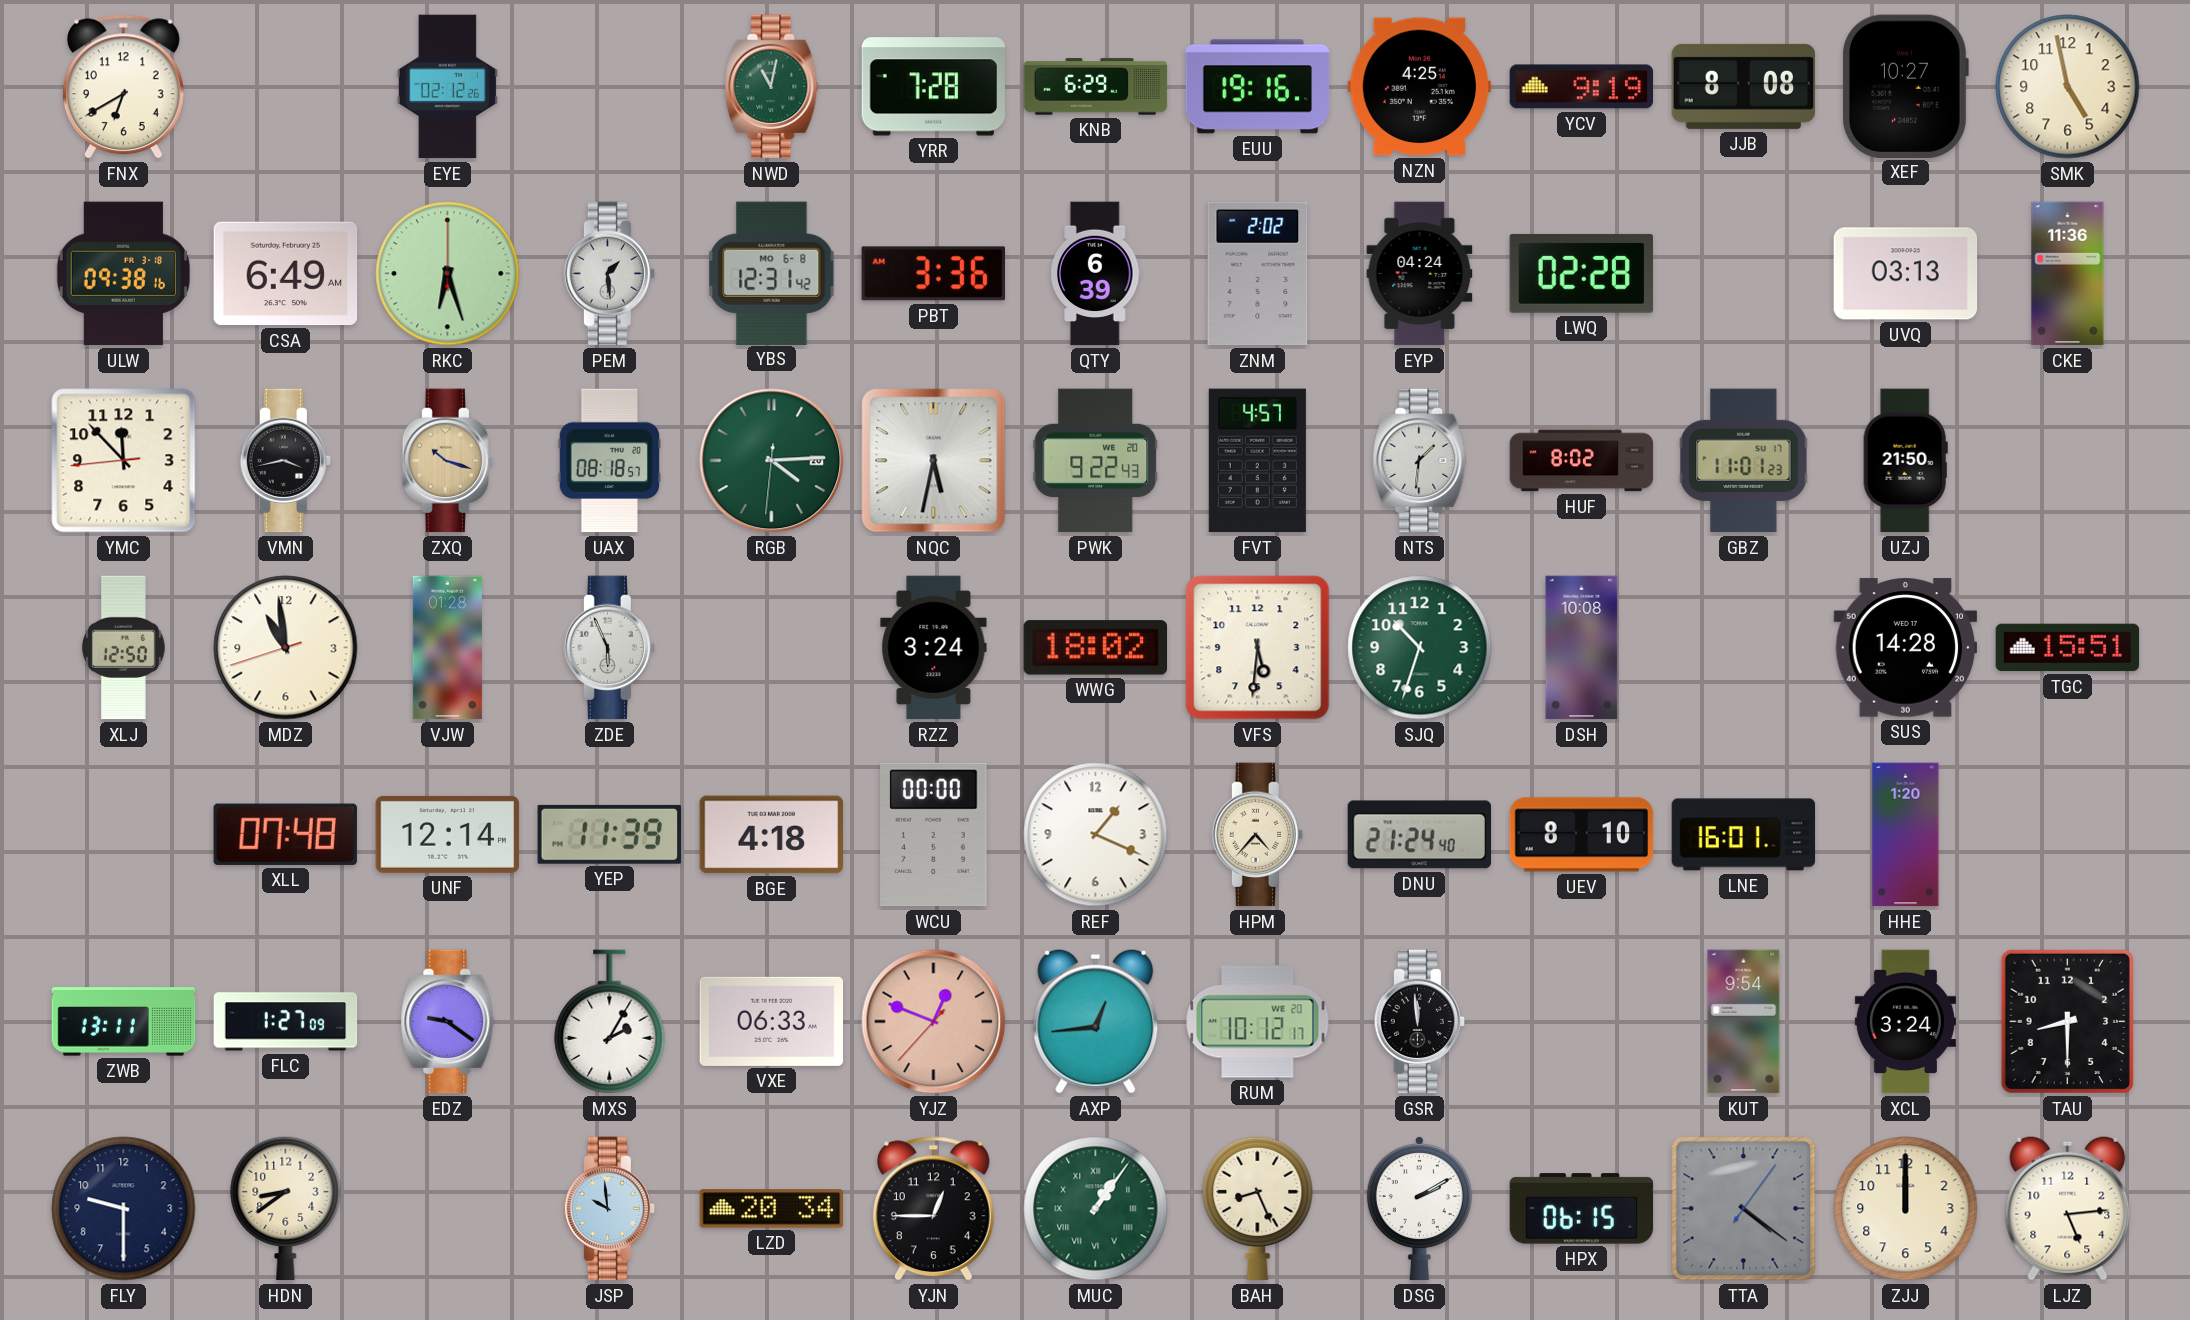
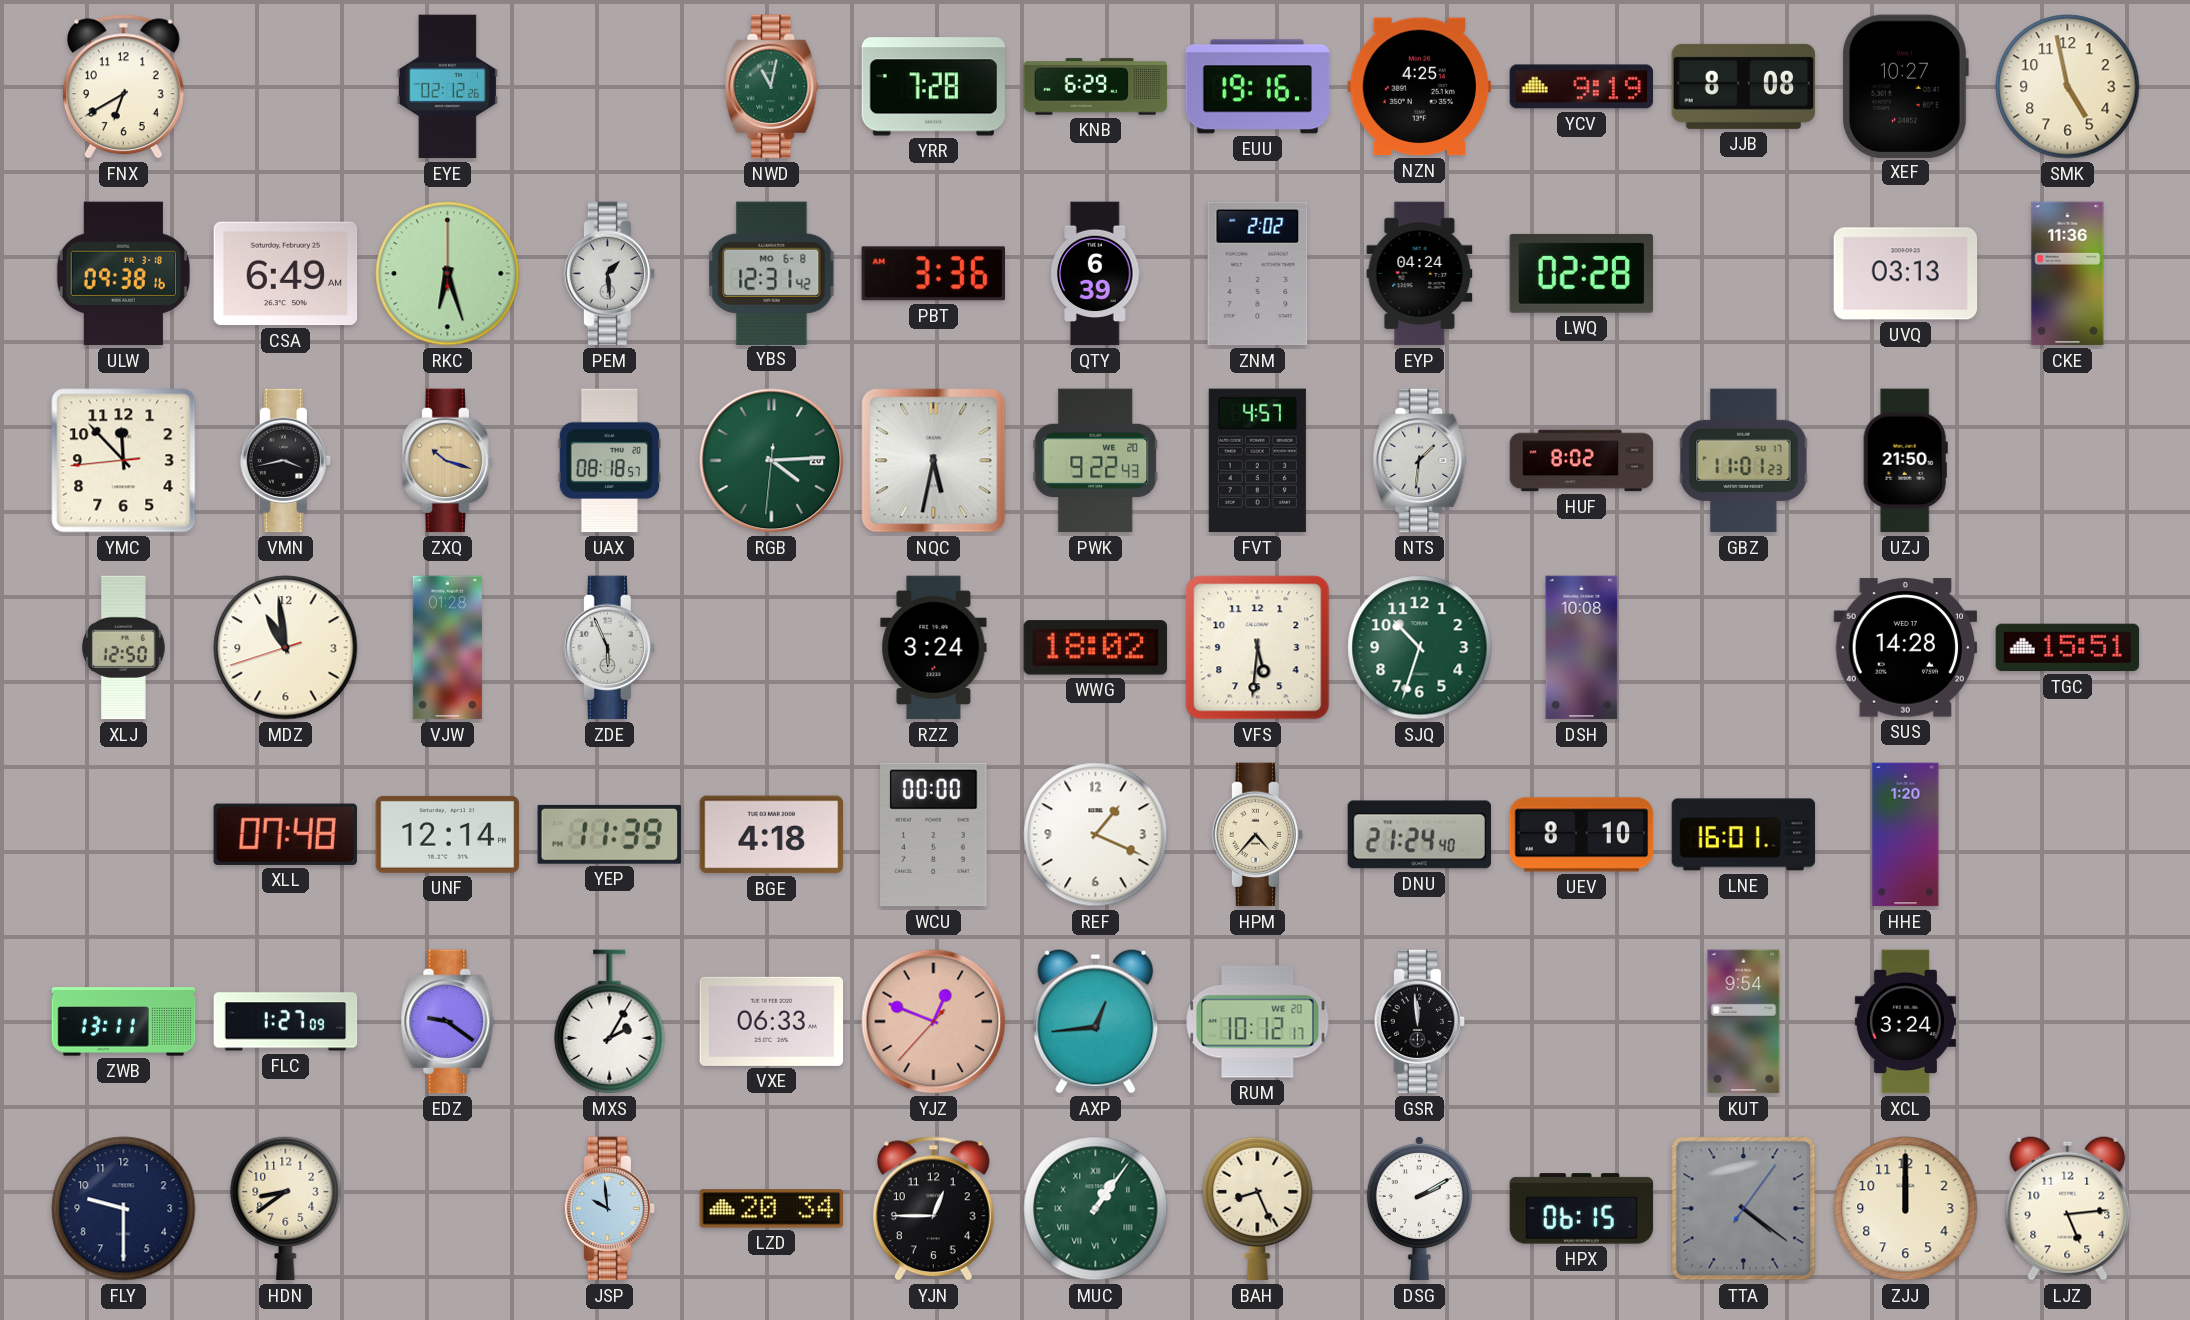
TAU: 8:30 -> none (2067, 1021)
